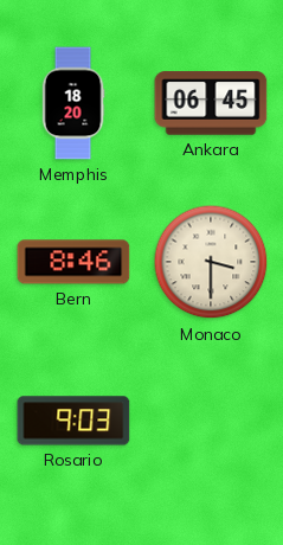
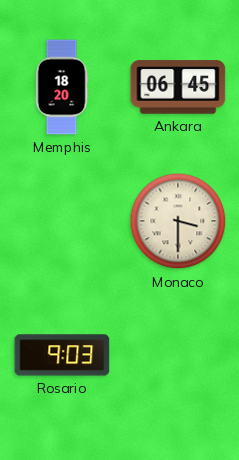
Bern: 8:46 -> none (73, 262)
